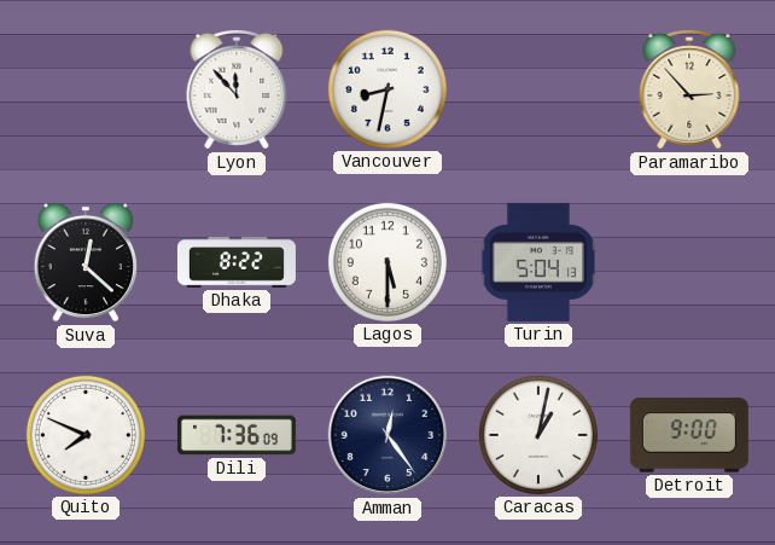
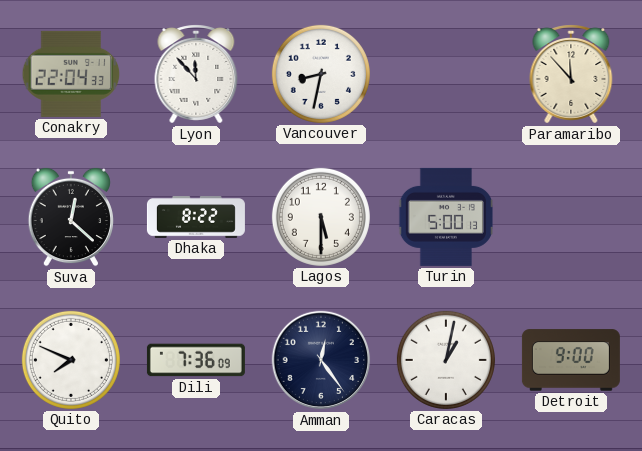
Conakry: none -> 22:04 (71, 74)
Paramaribo: 2:53 -> 11:53 (571, 74)
Turin: 5:04 -> 5:00 (445, 217)
